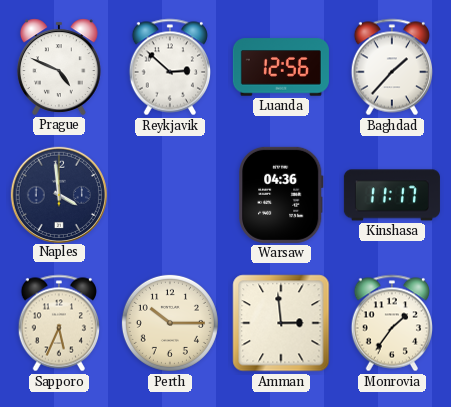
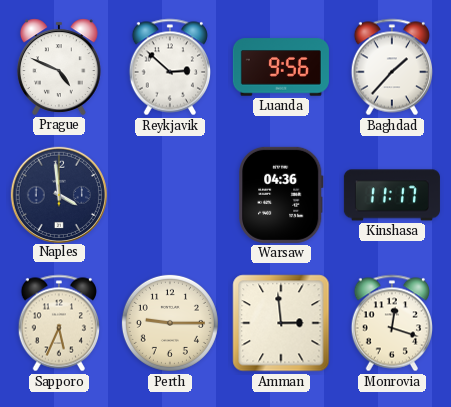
Luanda: 12:56 -> 9:56 (281, 67)
Perth: 10:15 -> 9:15 (170, 323)
Monrovia: 1:36 -> 12:18 (391, 323)
